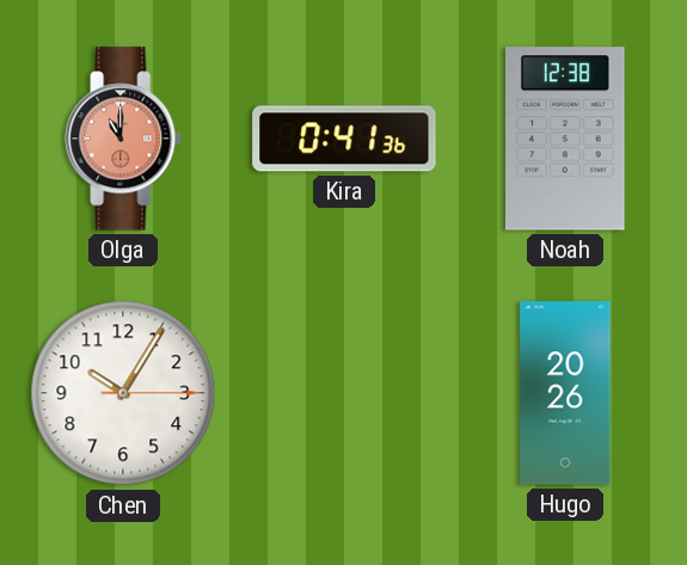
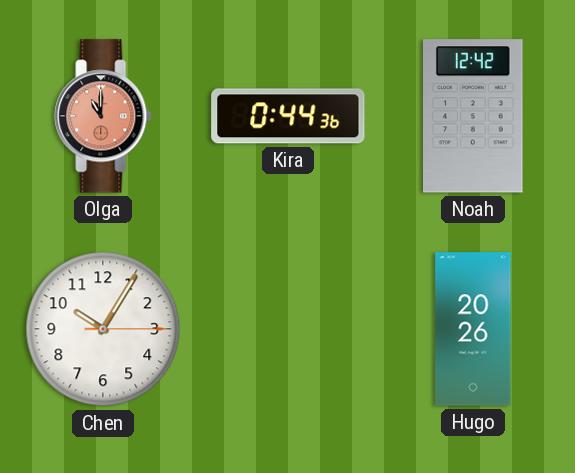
Kira: 0:41 -> 0:44 (288, 116)
Noah: 12:38 -> 12:42 (473, 116)
